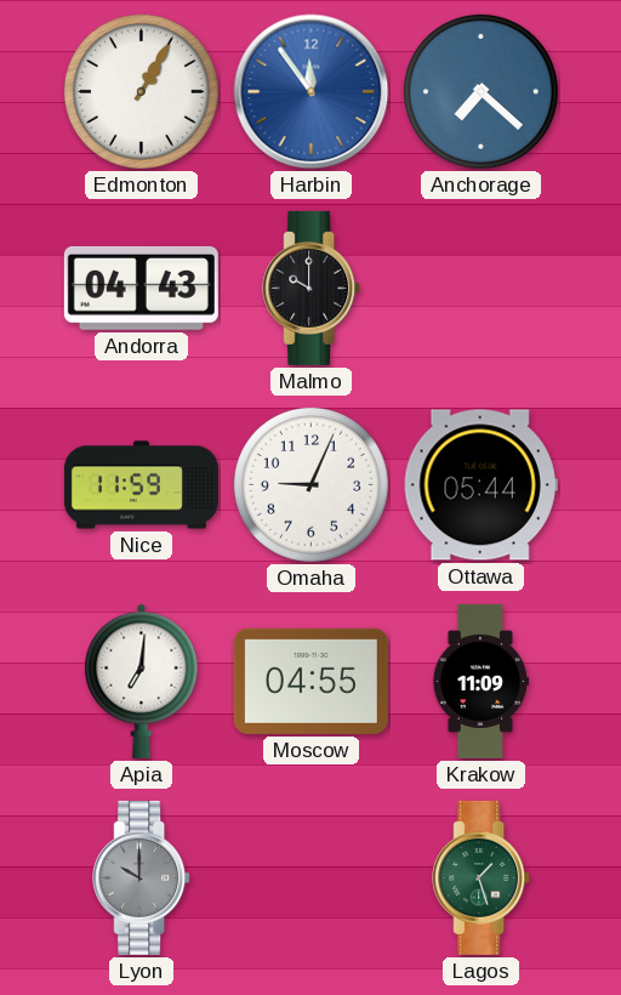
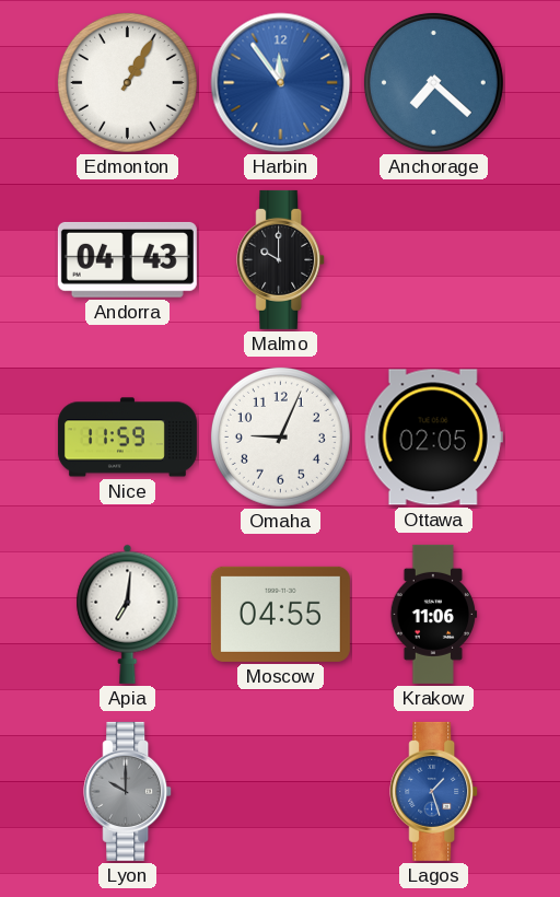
Ottawa: 05:44 -> 02:05 (433, 438)
Krakow: 11:09 -> 11:06 (434, 614)
Lagos dial: green -> blue (434, 791)
